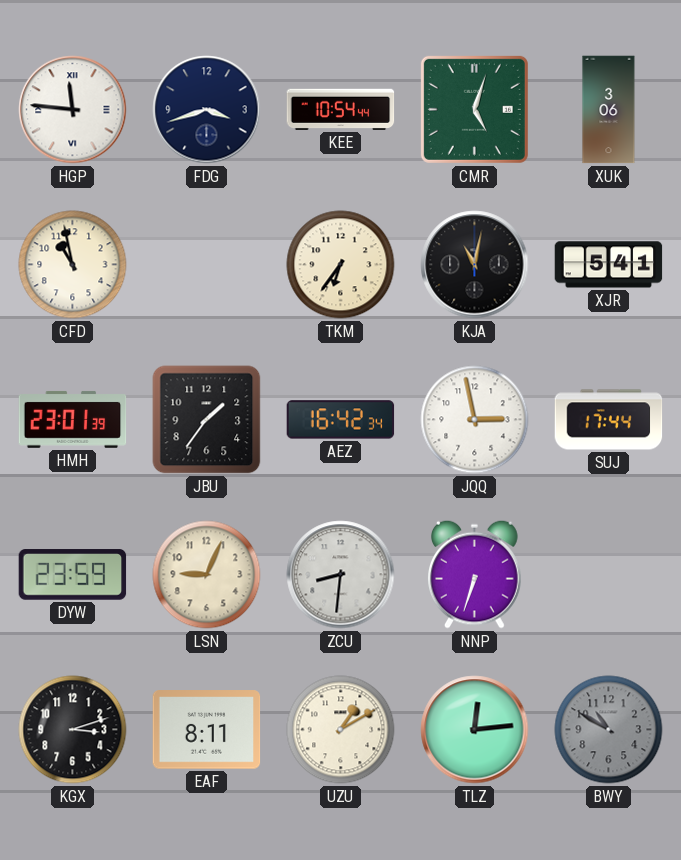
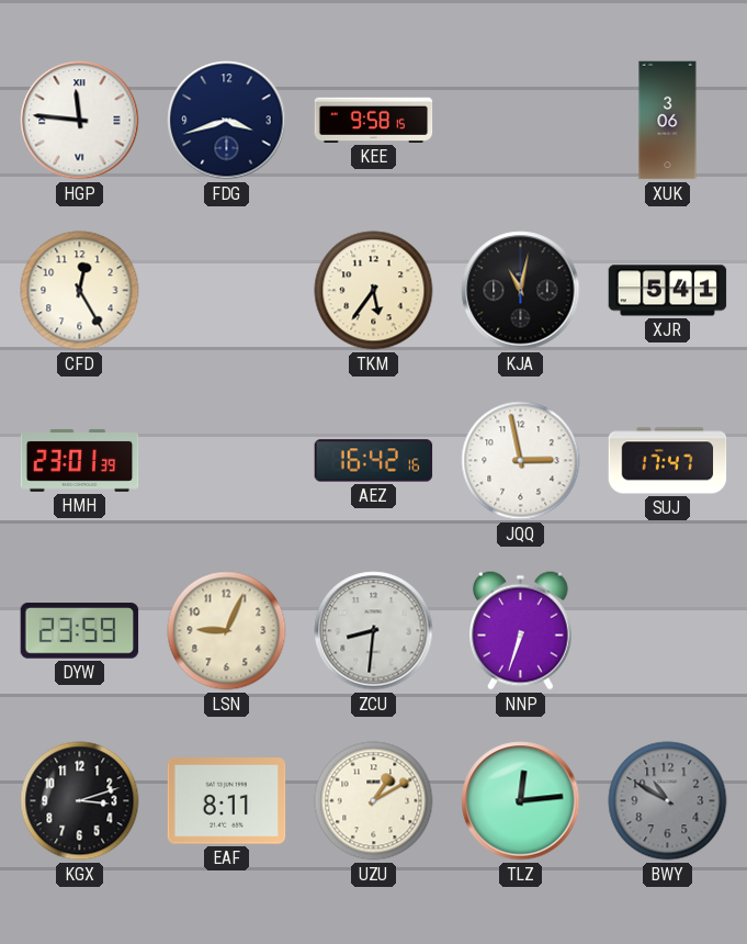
KEE: 10:54 -> 9:58 (374, 120)
CMR: 5:03 -> none (474, 109)
CFD: 10:58 -> 12:25 (80, 291)
TKM: 6:36 -> 5:36 (374, 291)
JBU: 1:36 -> none (207, 420)
AEZ: 16:42:34 -> 16:42:16 (374, 461)
SUJ: 17:44 -> 17:47 (668, 461)
